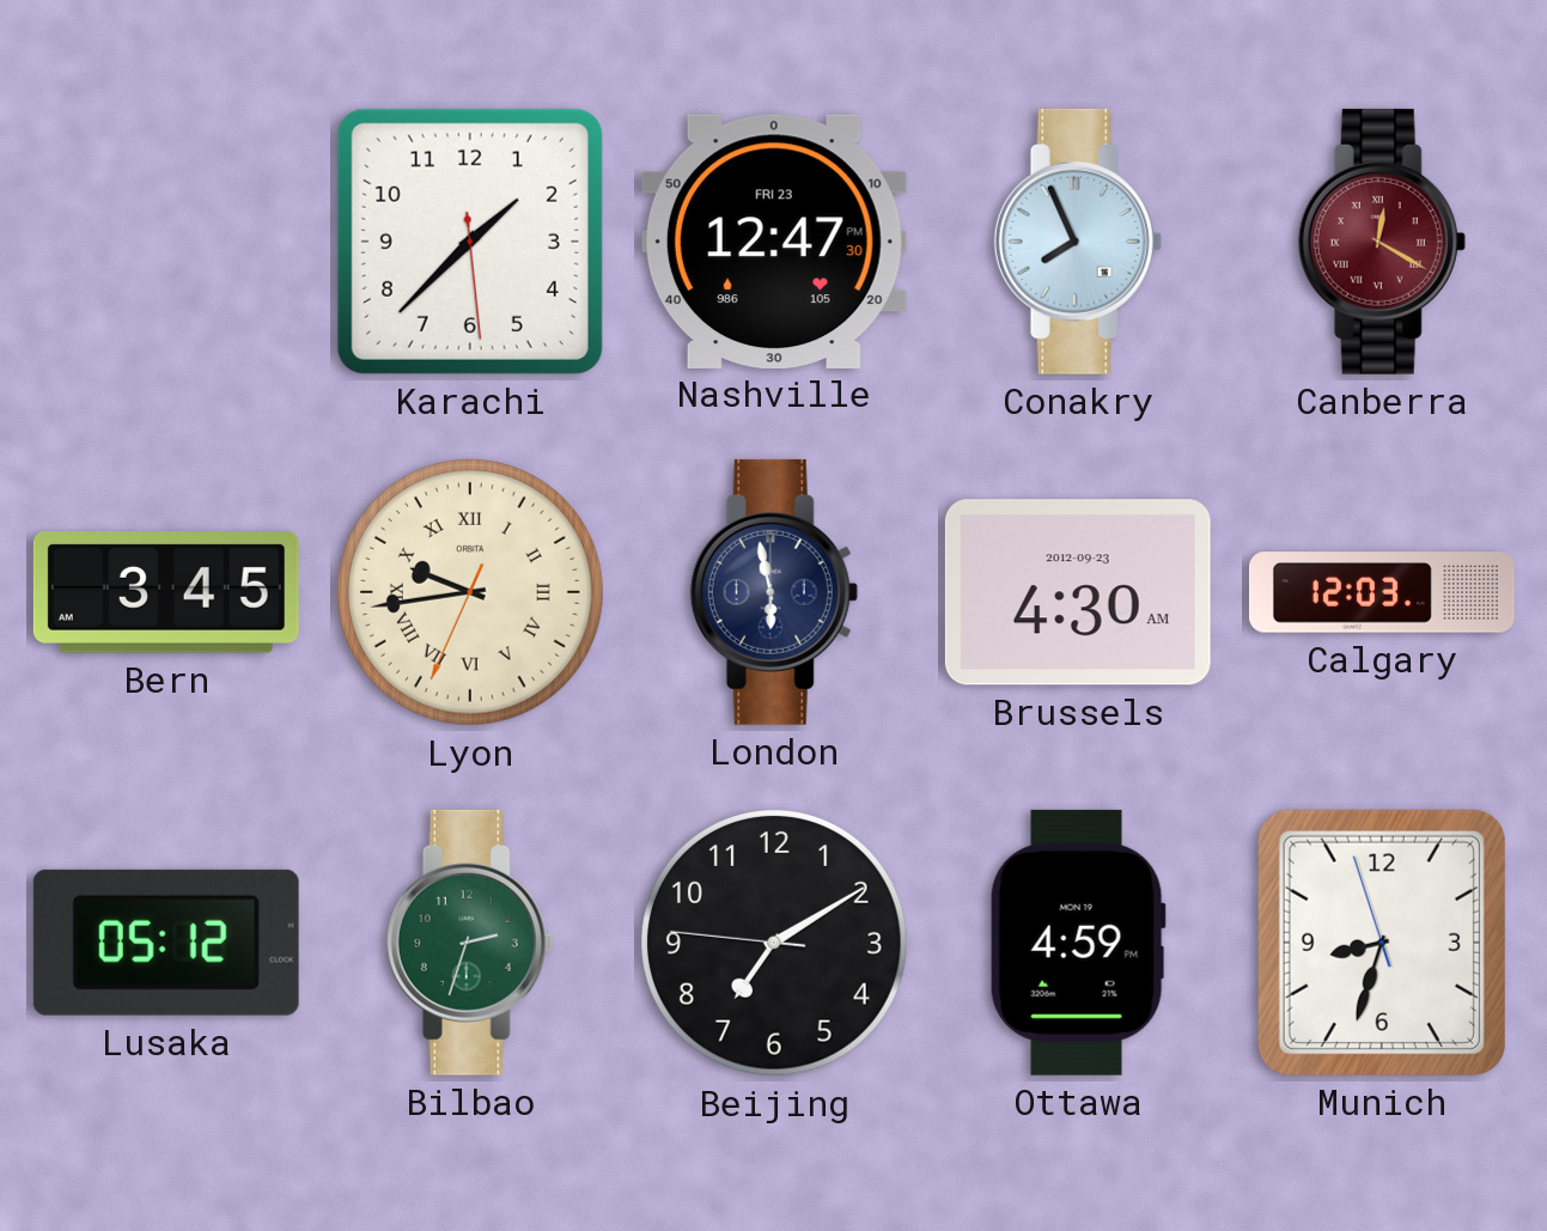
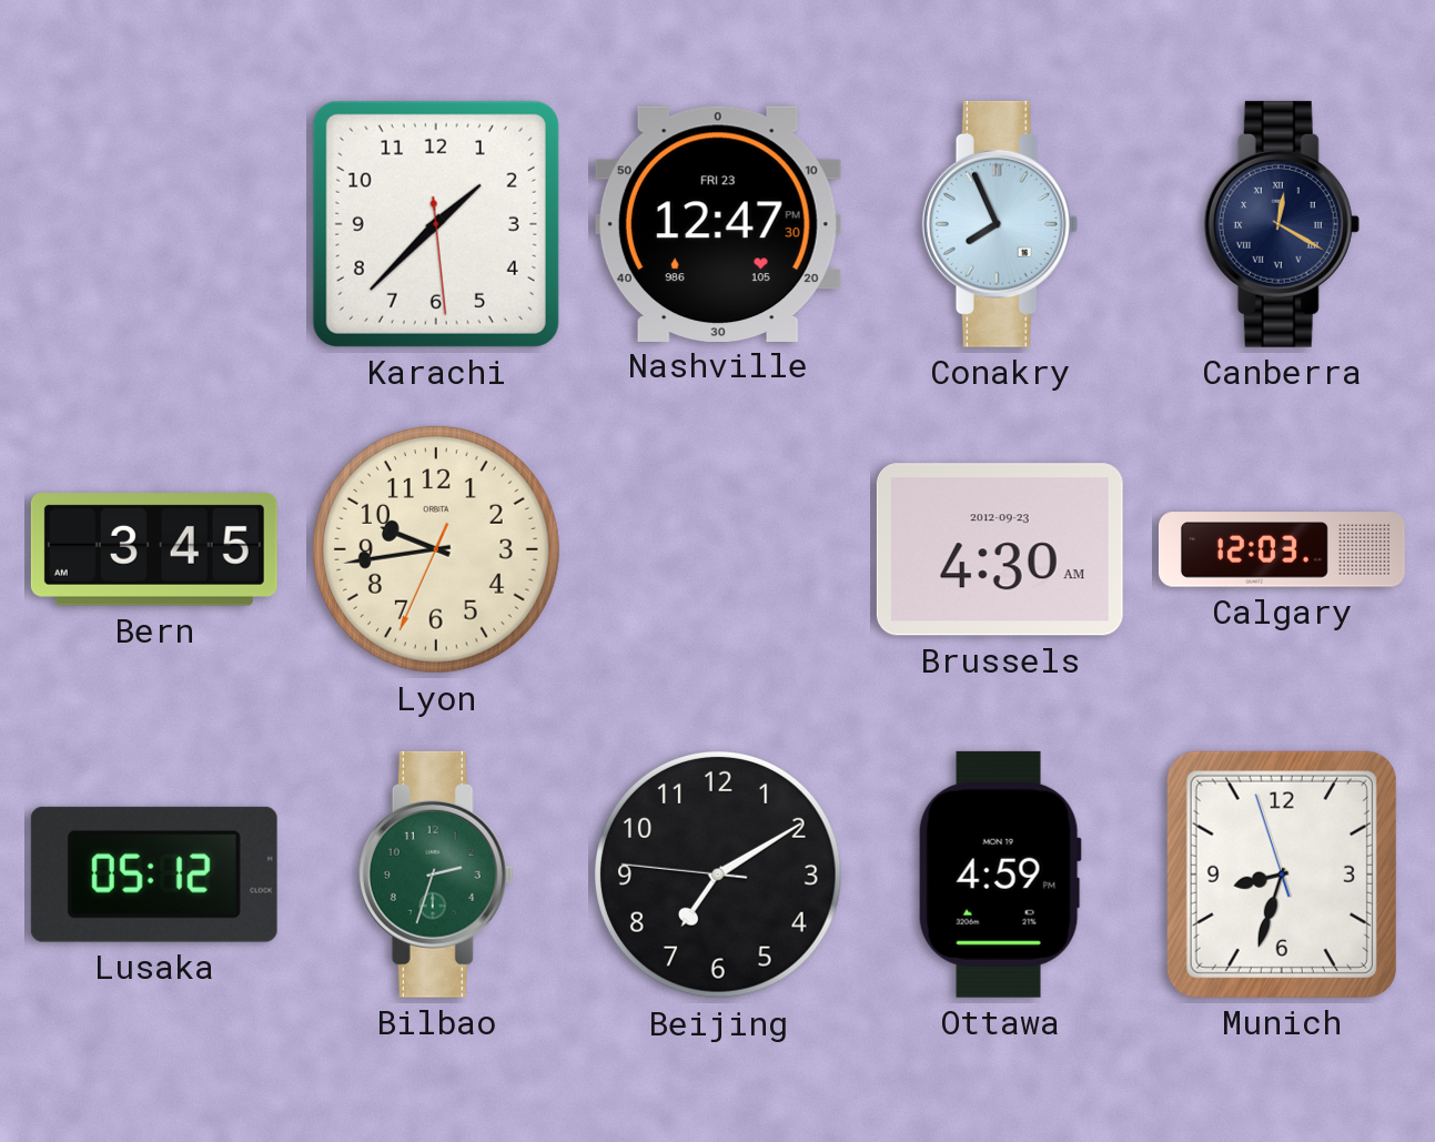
Canberra dial: burgundy -> navy (1282, 224)
Lyon numerals: Roman -> Arabic (436, 549)
London: 5:58 -> none (774, 592)
